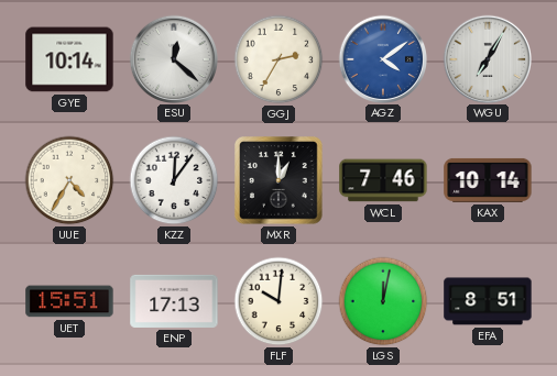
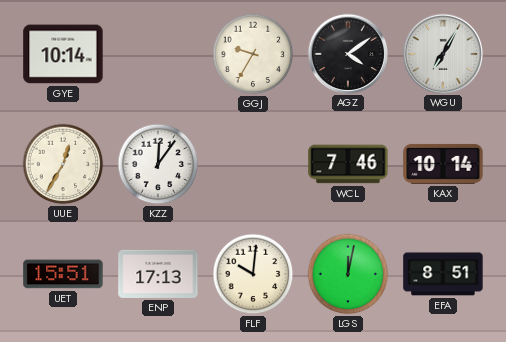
ESU: 12:22 -> none (173, 58)
GGJ: 2:35 -> 9:35 (253, 54)
AGZ dial: blue -> black (347, 53)
UUE: 4:35 -> 12:35 (63, 164)
MXR: 1:00 -> none (278, 180)
